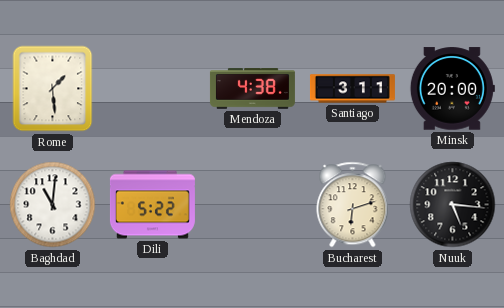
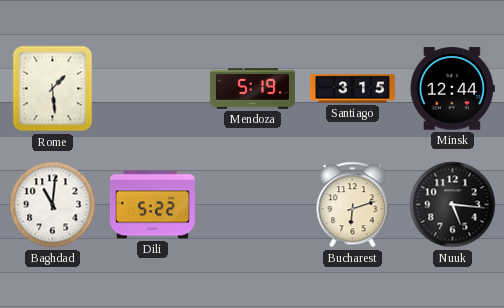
Mendoza: 4:38 -> 5:19 (252, 89)
Santiago: 3:11 -> 3:15 (352, 89)
Minsk: 20:00 -> 12:44 (452, 89)
